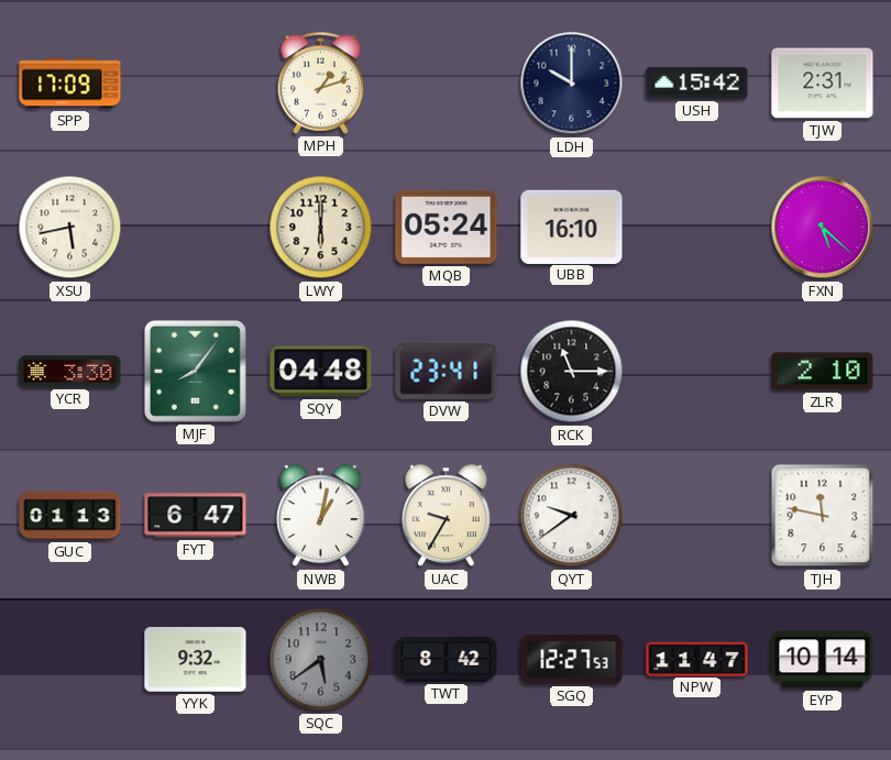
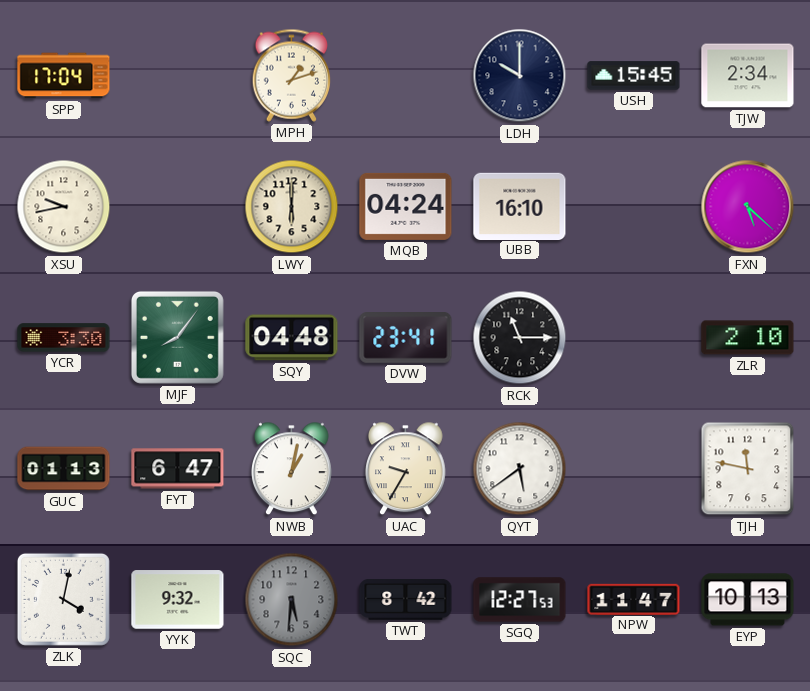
SPP: 17:09 -> 17:04 (64, 76)
USH: 15:42 -> 15:45 (634, 76)
TJW: 2:31 -> 2:34 (748, 76)
XSU: 5:43 -> 9:43 (64, 207)
MQB: 05:24 -> 04:24 (406, 206)
QYT: 9:39 -> 5:39 (520, 469)
ZLK: none -> 4:02 (63, 599)
SQC: 5:39 -> 5:31 (292, 600)
EYP: 10:14 -> 10:13 (748, 600)
